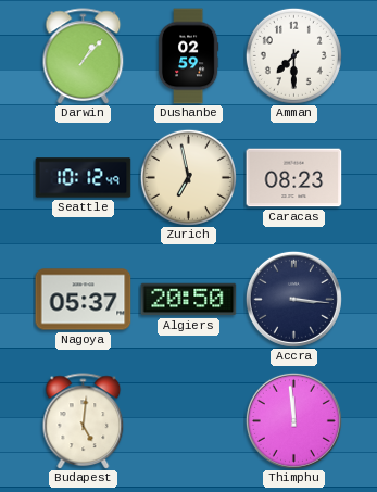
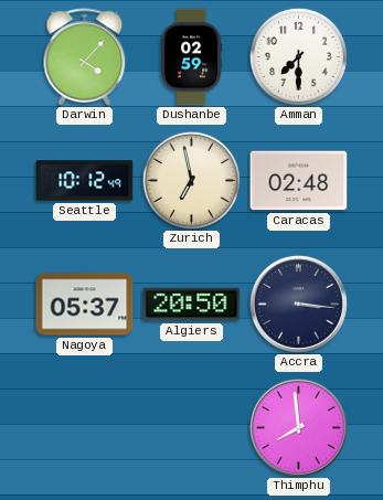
Darwin: 1:07 -> 4:07 (85, 57)
Caracas: 08:23 -> 02:48 (299, 181)
Budapest: 5:01 -> none (84, 421)
Thimphu: 11:59 -> 7:59 (298, 427)
